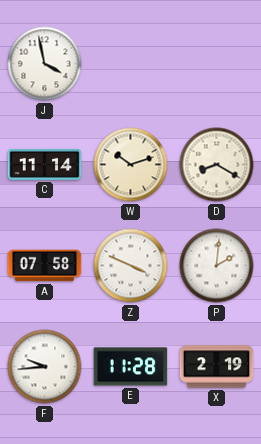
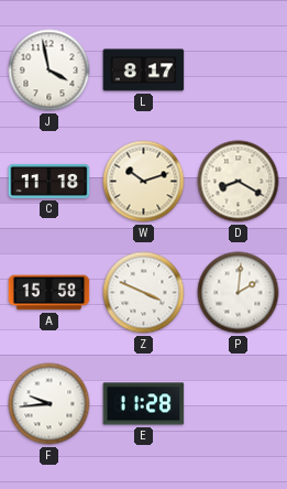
L: none -> 8:17 (144, 70)
C: 11:14 -> 11:18 (49, 181)
A: 07:58 -> 15:58 (49, 293)
X: 2:19 -> none (217, 367)
